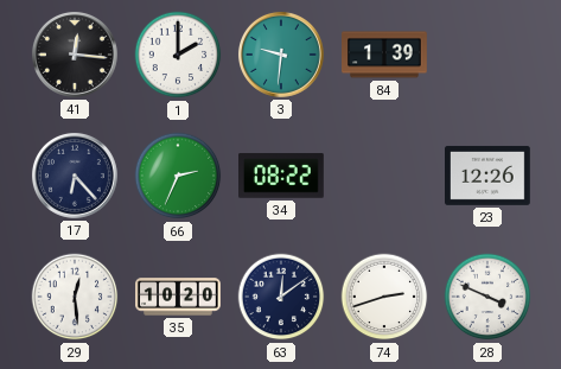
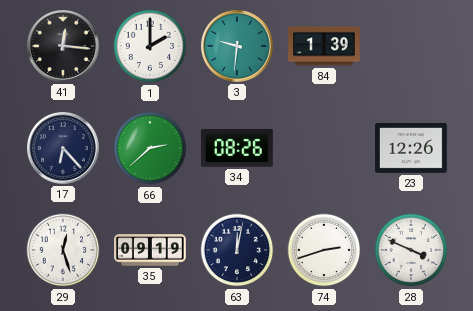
66: 2:34 -> 2:38 (150, 148)
34: 08:22 -> 08:26 (238, 148)
29: 12:29 -> 12:27 (63, 250)
35: 10:20 -> 09:19 (151, 250)
63: 12:09 -> 12:02 (237, 250)
